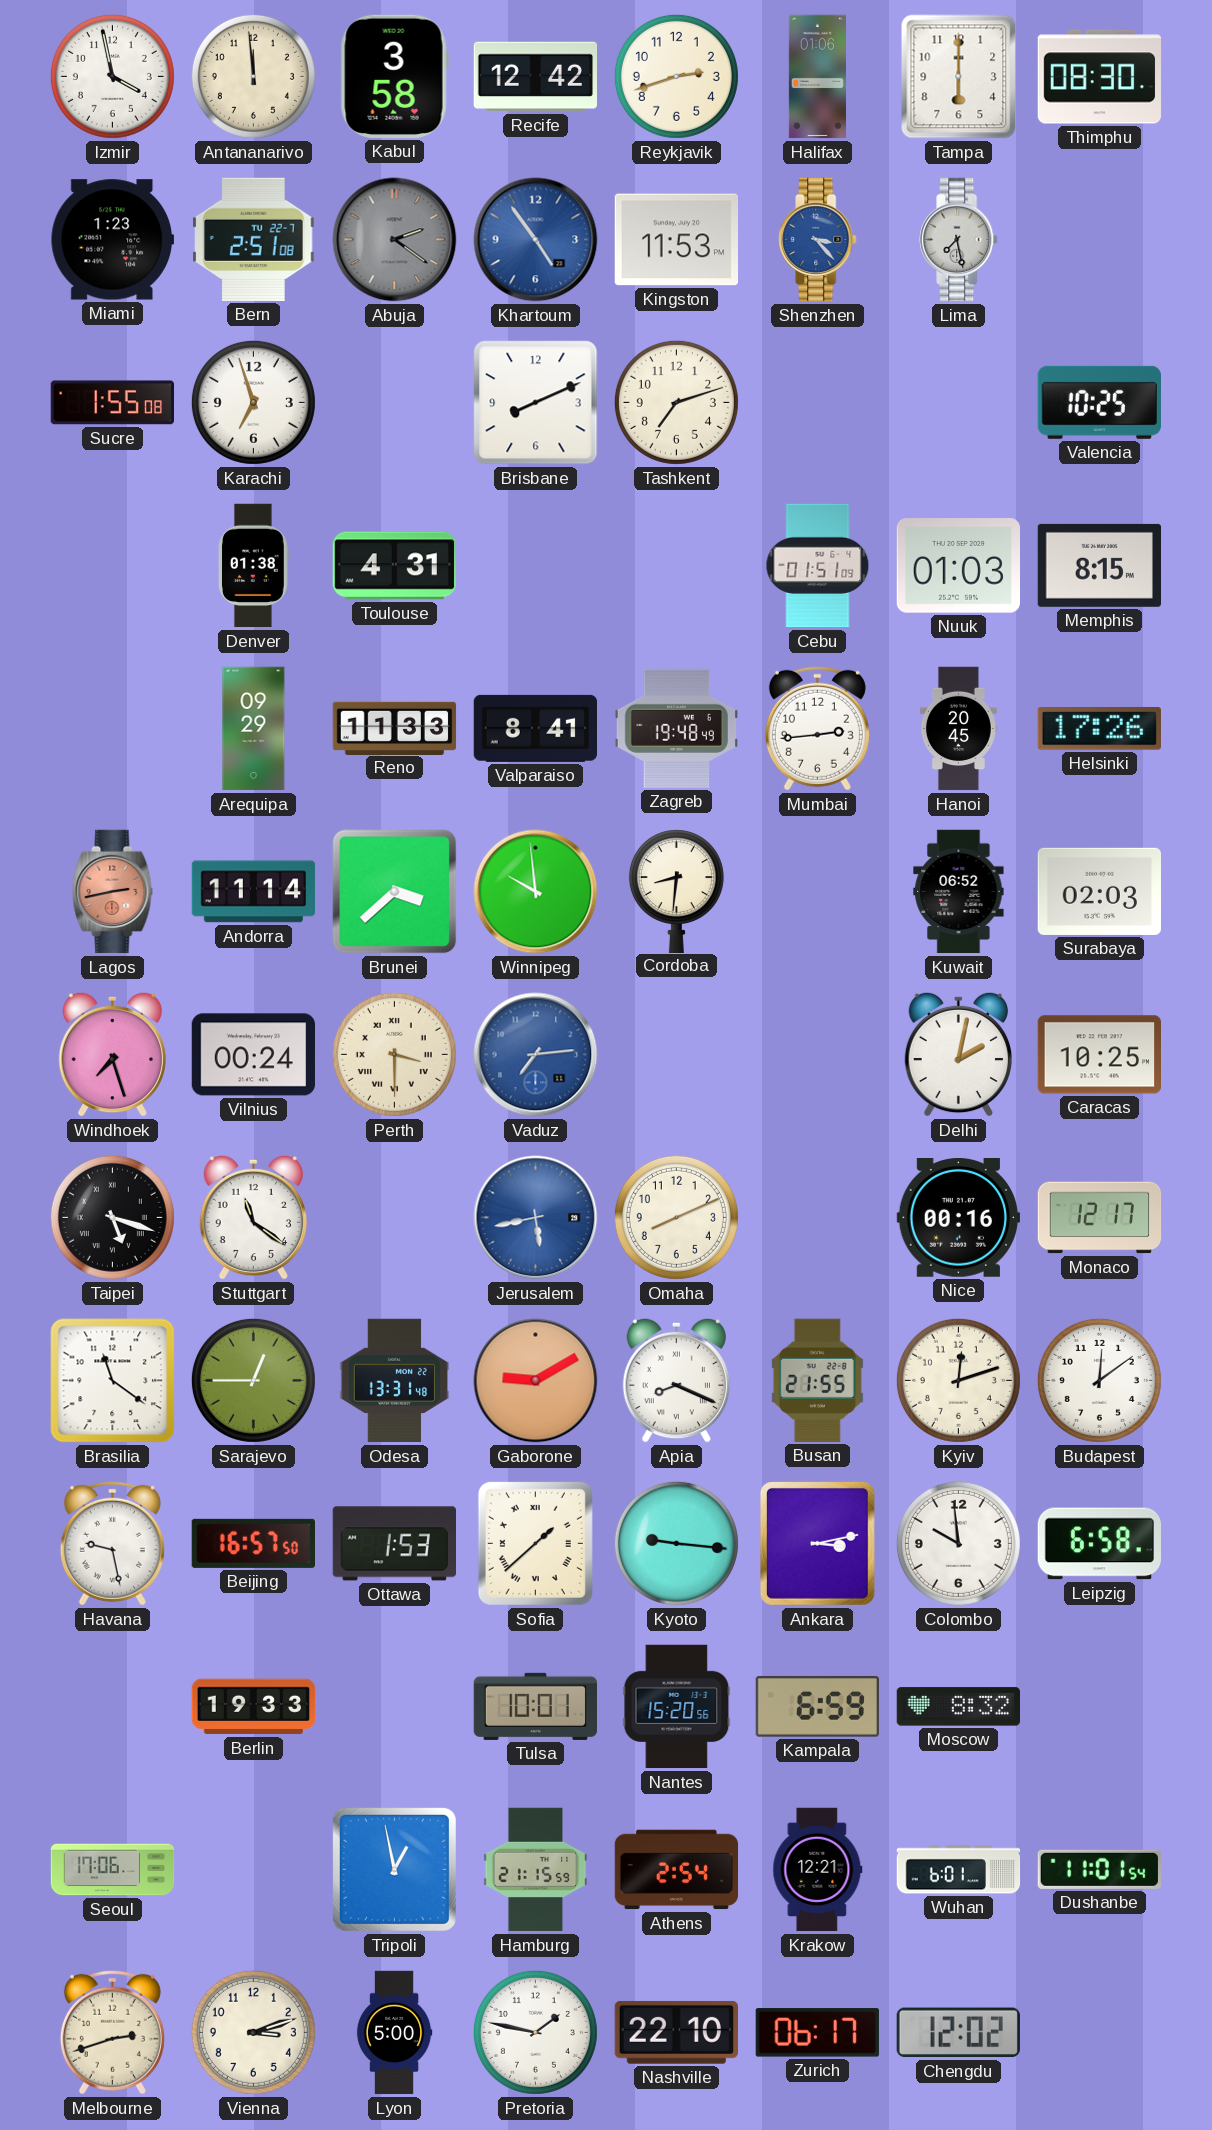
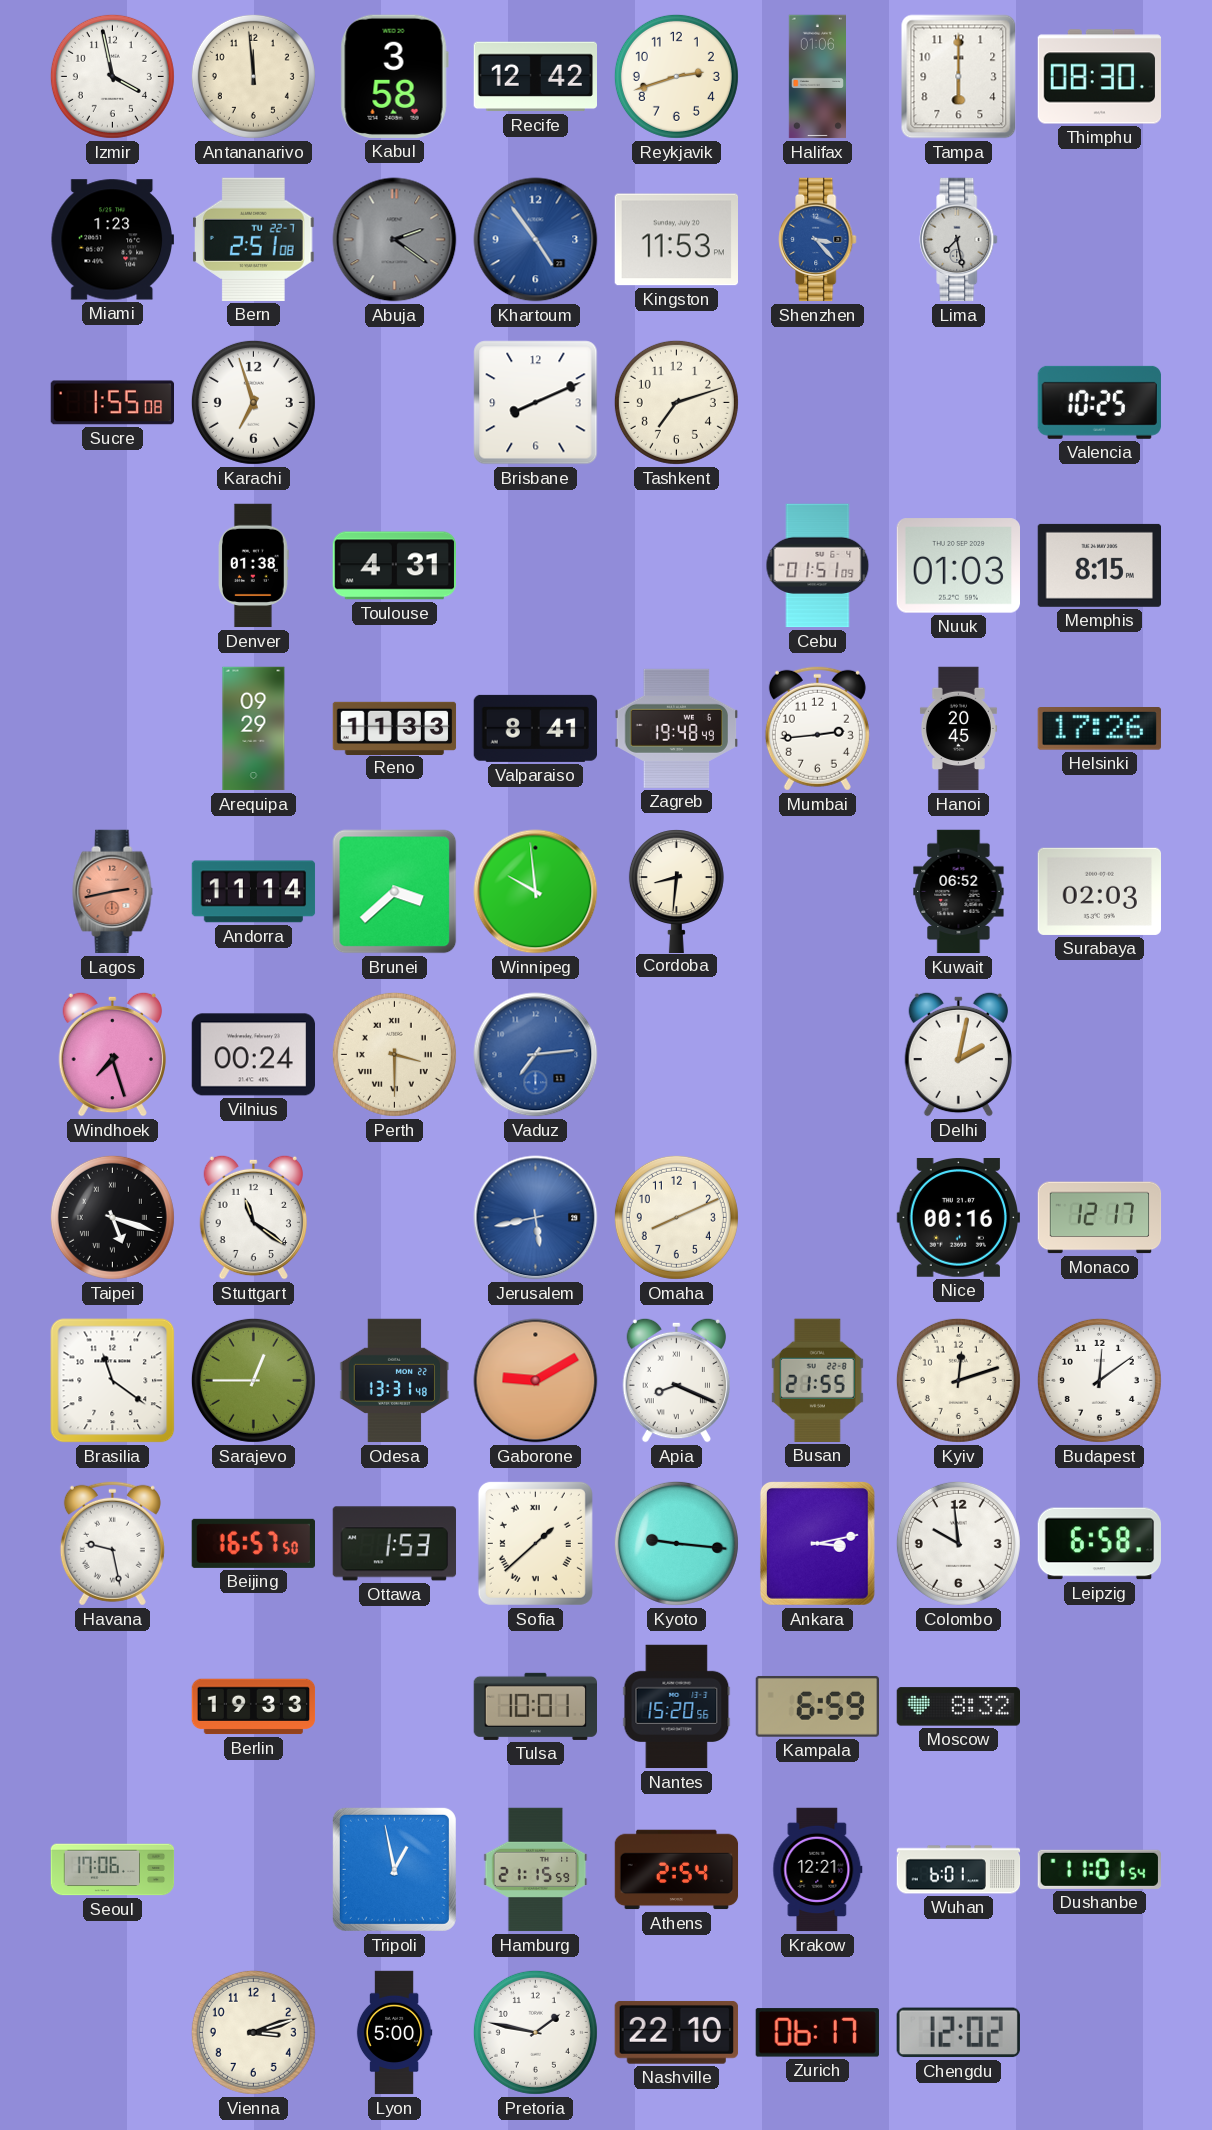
Caracas: 10:25 -> none (1099, 1055)
Melbourne: 2:42 -> none (112, 2032)
